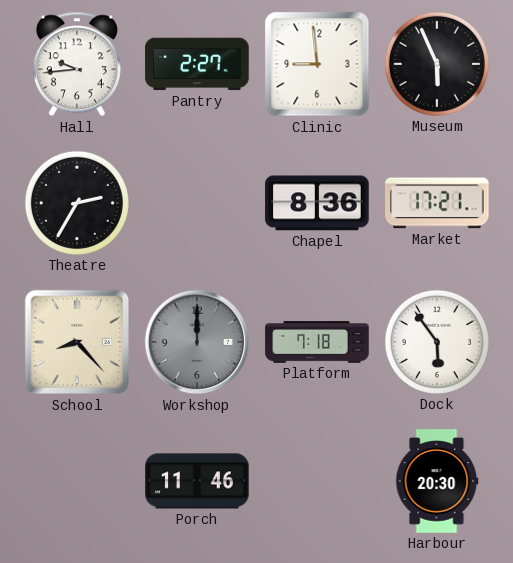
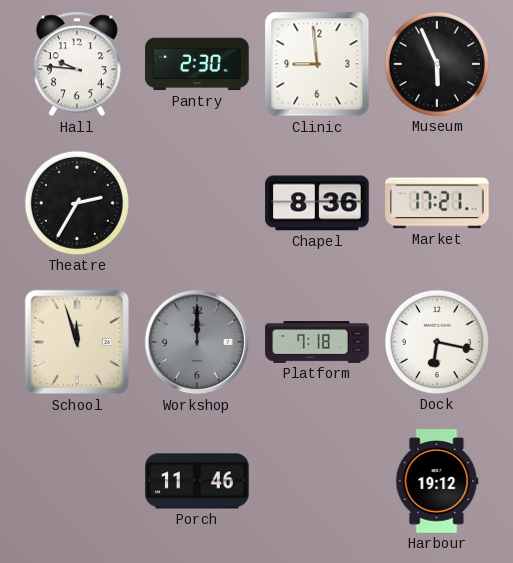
Hall: 9:44 -> 9:46 (77, 64)
Pantry: 2:27 -> 2:30 (197, 64)
School: 8:23 -> 11:57 (77, 342)
Dock: 5:54 -> 6:17 (437, 342)
Harbour: 20:30 -> 19:12 (437, 481)
